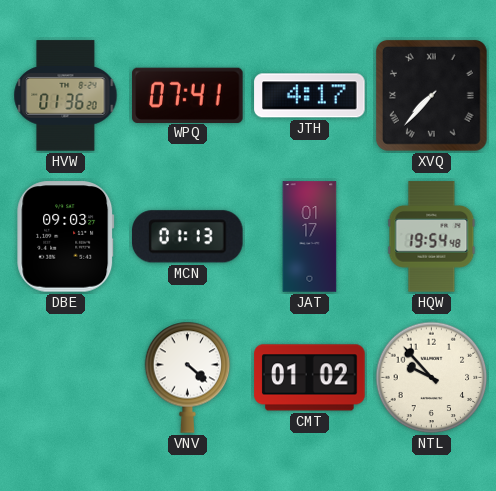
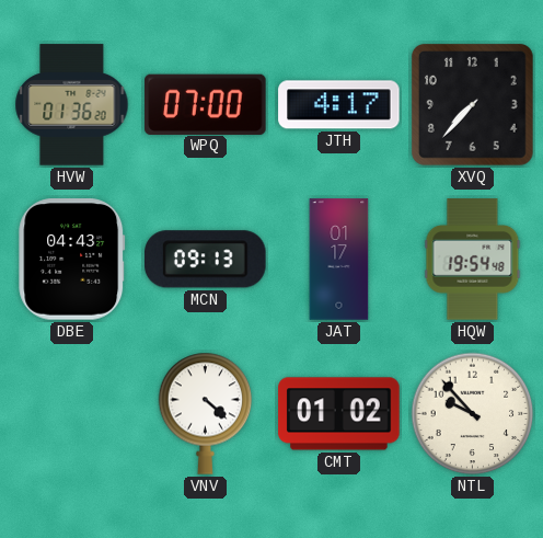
WPQ: 07:41 -> 07:00 (206, 104)
XVQ numerals: Roman -> Arabic (472, 104)
DBE: 09:03 -> 04:43 (72, 260)
MCN: 01:13 -> 09:13 (206, 260)
